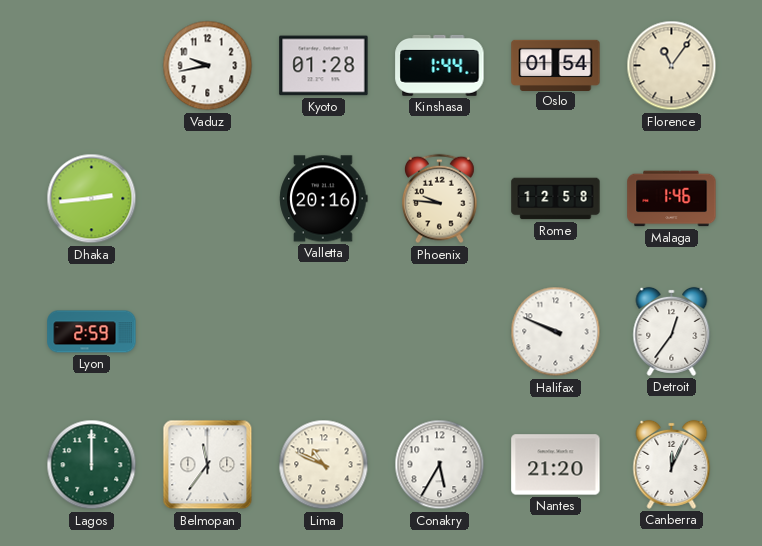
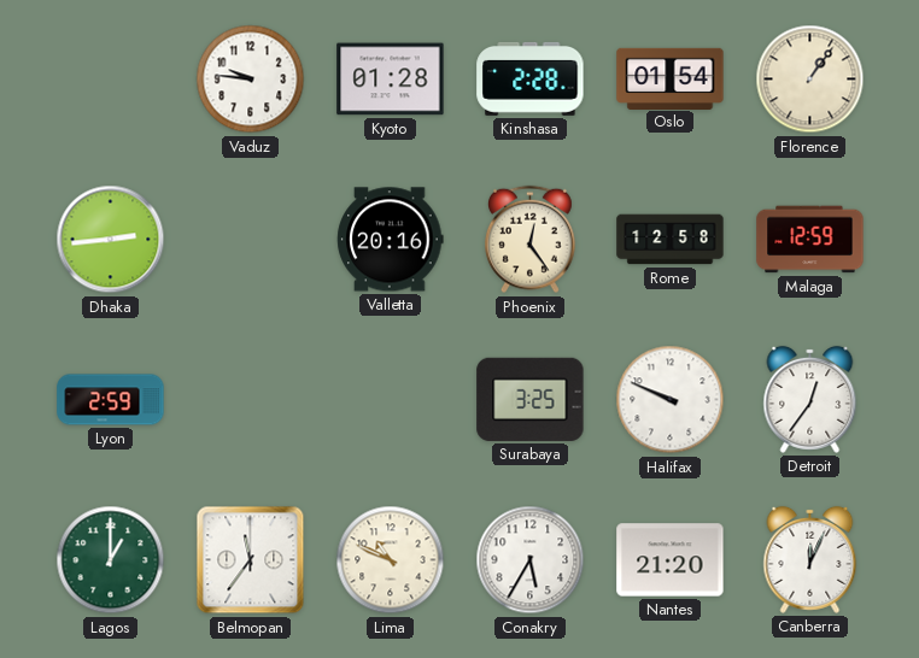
Vaduz: 9:43 -> 9:46 (251, 80)
Kinshasa: 1:44 -> 2:28 (531, 78)
Florence: 11:06 -> 1:06 (810, 80)
Phoenix: 9:46 -> 12:24 (531, 240)
Malaga: 1:46 -> 12:59 (810, 240)
Surabaya: none -> 3:25 (531, 399)
Lagos: 12:00 -> 1:00 (111, 560)
